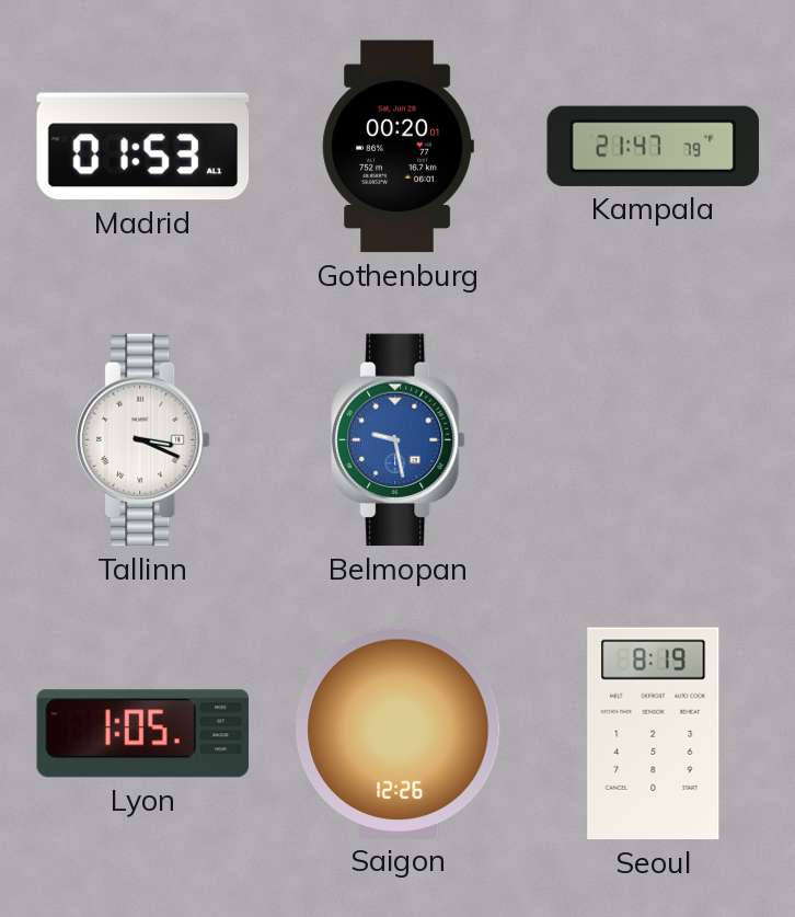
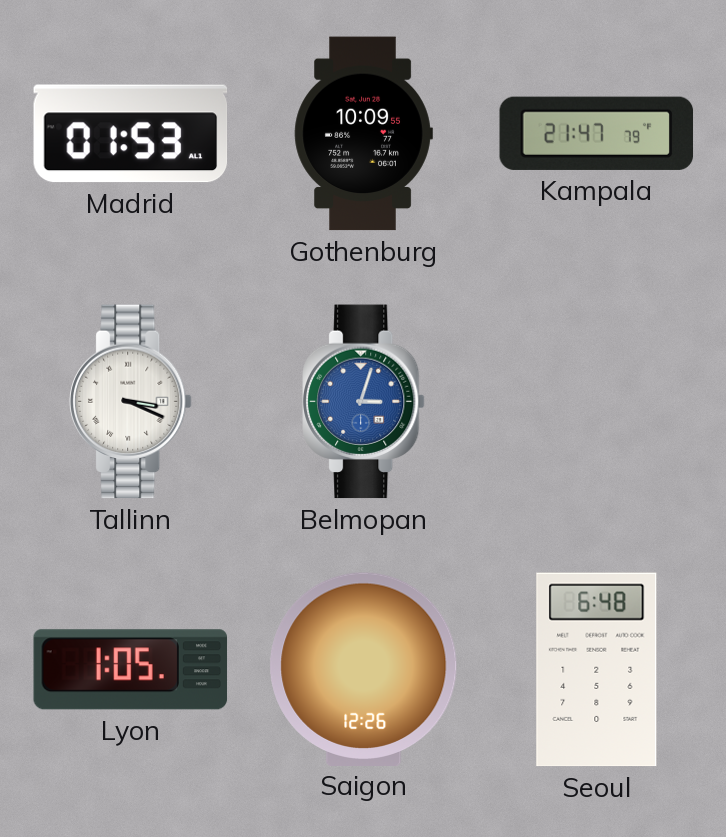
Gothenburg: 00:20 -> 10:09 (363, 134)
Belmopan: 9:28 -> 3:03 (364, 402)
Seoul: 8:19 -> 6:48 (597, 670)
